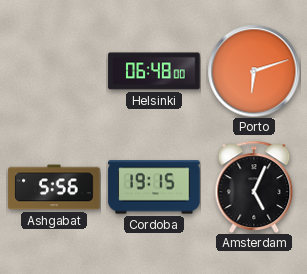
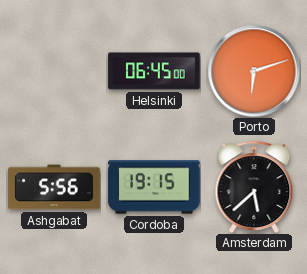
Helsinki: 06:48 -> 06:45 (154, 71)
Amsterdam: 5:04 -> 5:38 (254, 186)
